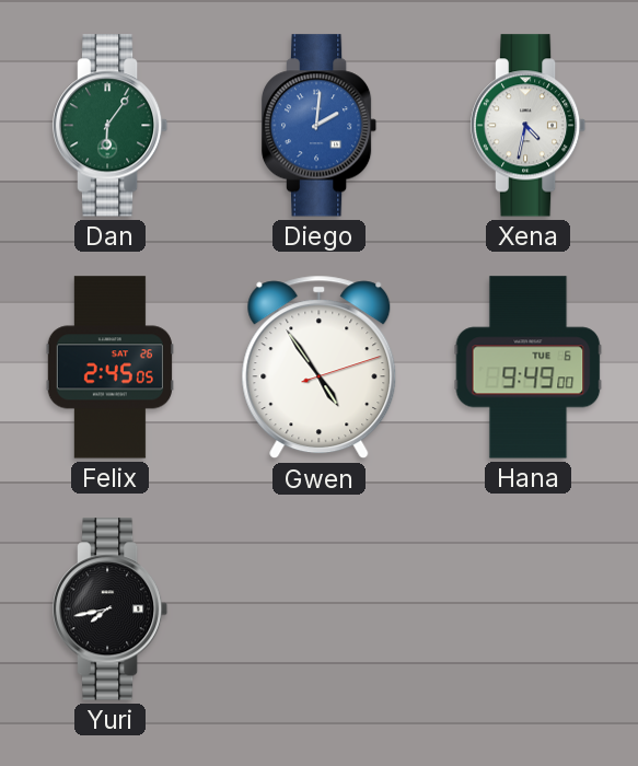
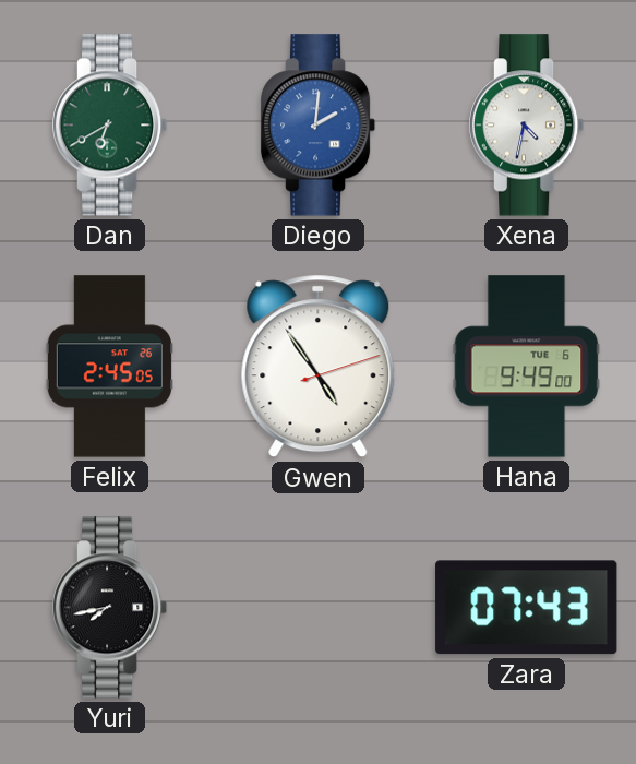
Dan: 6:06 -> 6:40 (110, 126)
Zara: none -> 07:43 (527, 608)
